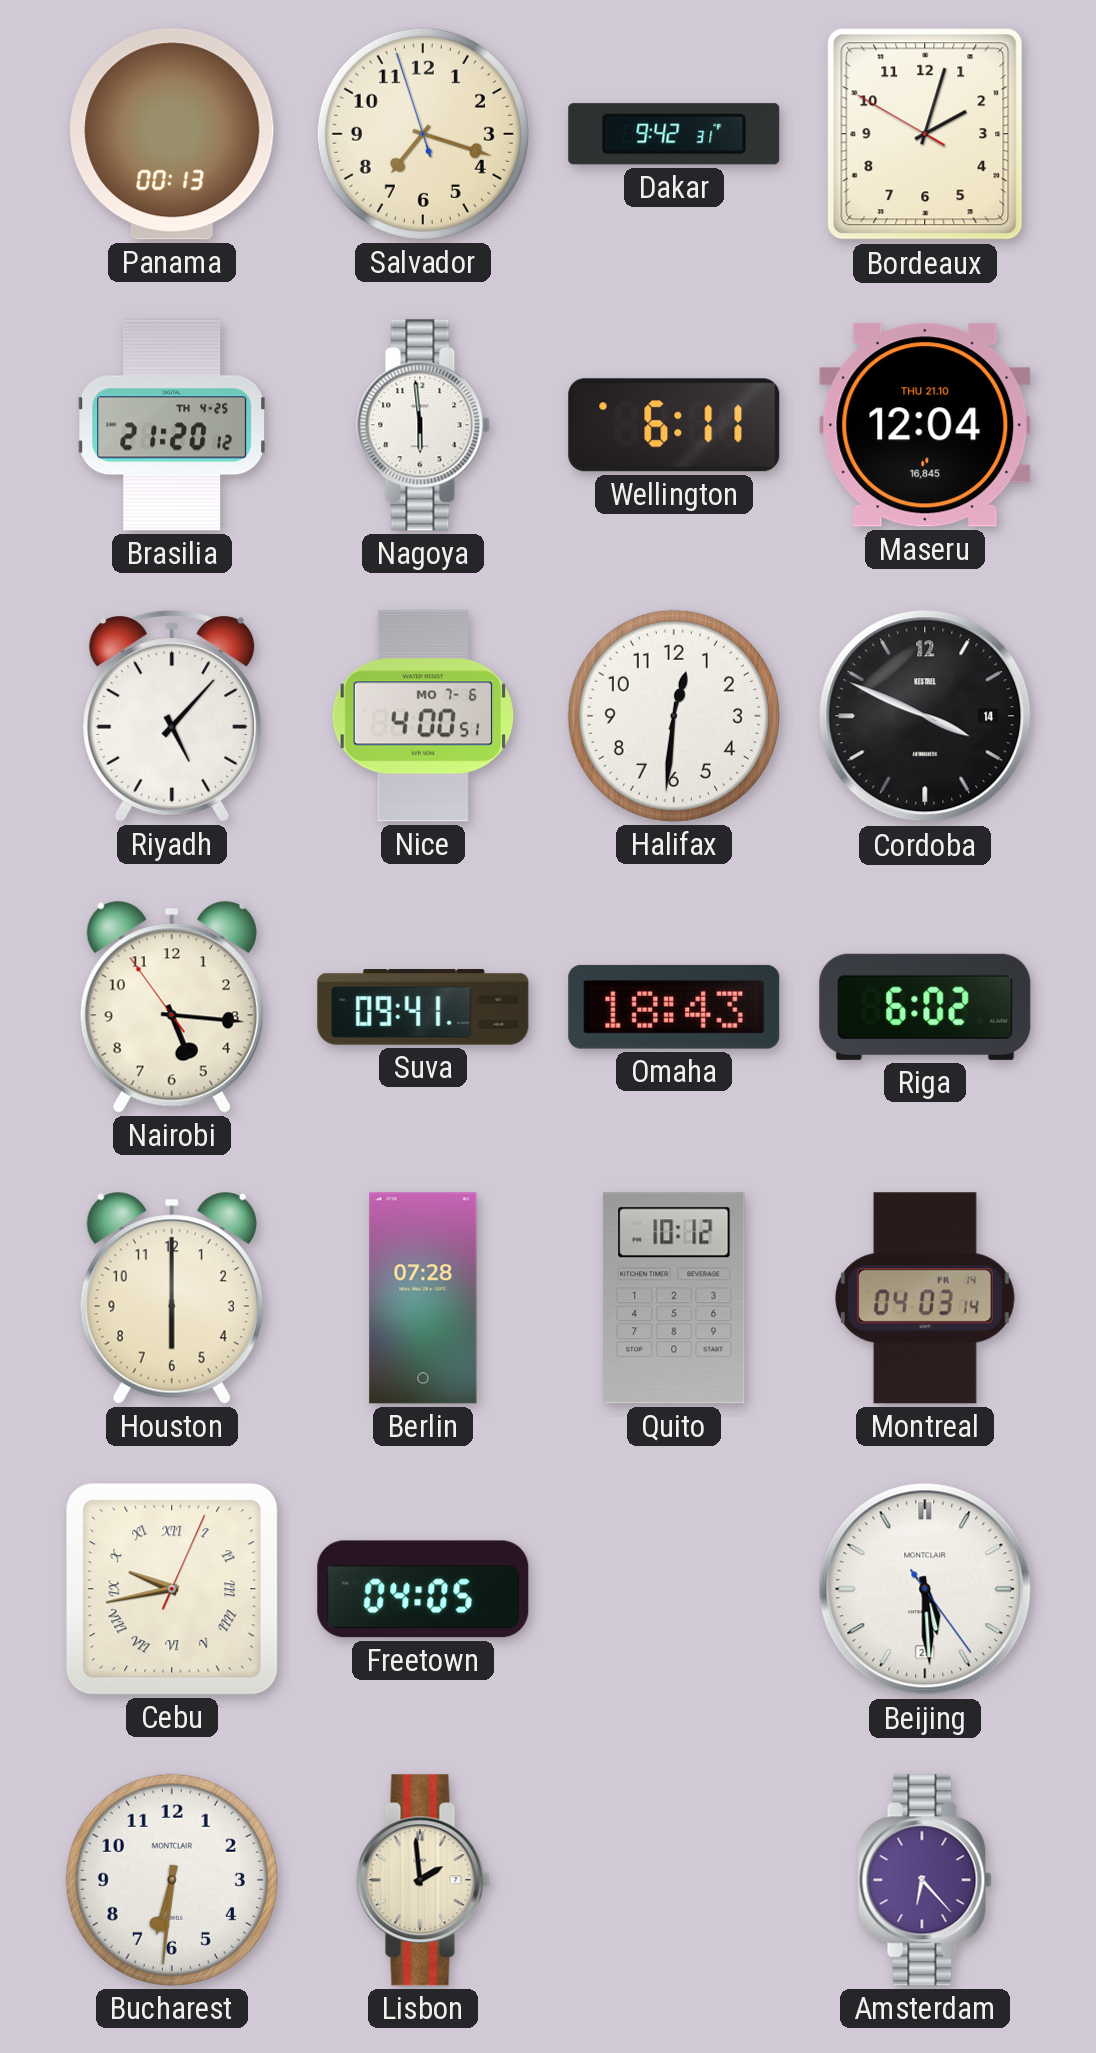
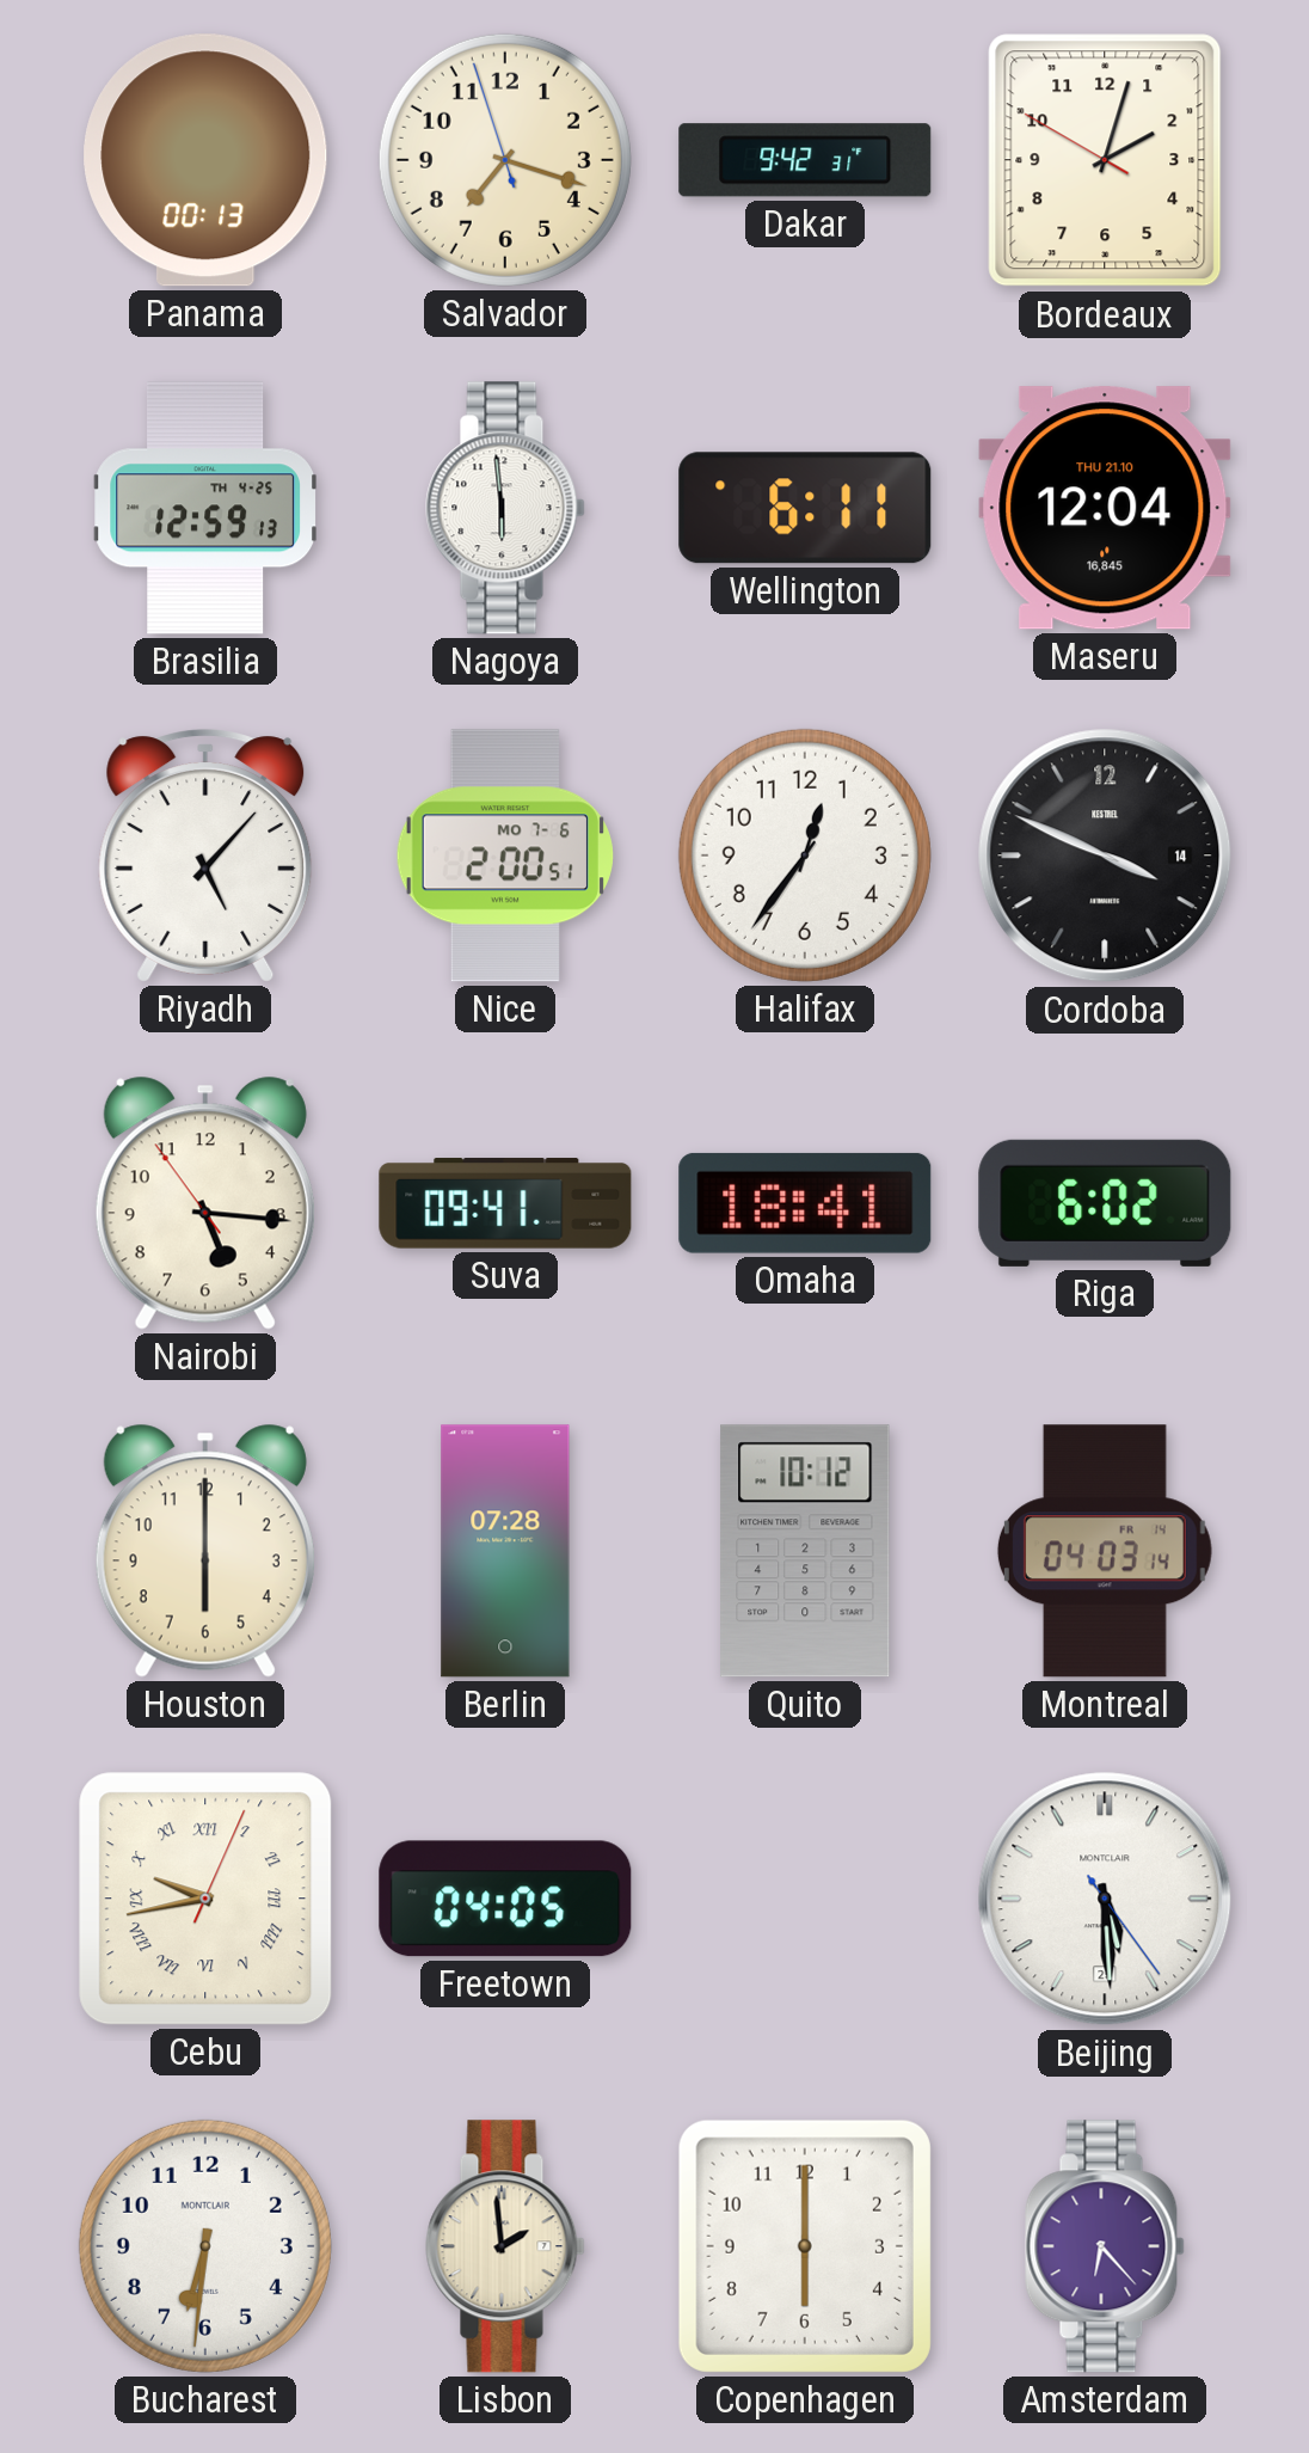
Brasilia: 21:20 -> 12:59 (205, 508)
Nice: 4:00 -> 2:00 (504, 856)
Halifax: 12:31 -> 12:36 (805, 856)
Omaha: 18:43 -> 18:41 (805, 1203)
Copenhagen: none -> 6:00 (805, 2246)
